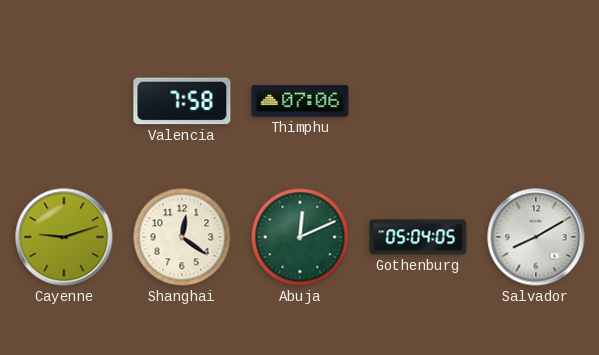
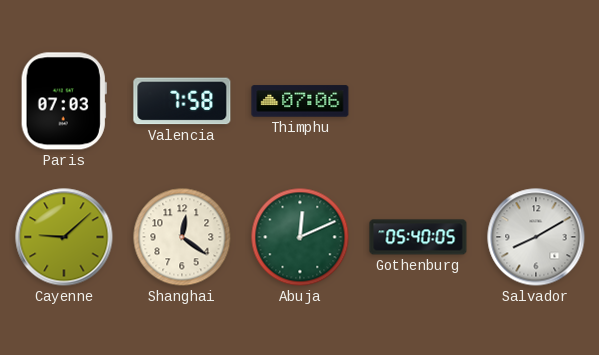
Paris: none -> 07:03 (64, 101)
Cayenne: 9:12 -> 9:08 (64, 237)
Gothenburg: 05:04 -> 05:40 (418, 237)
